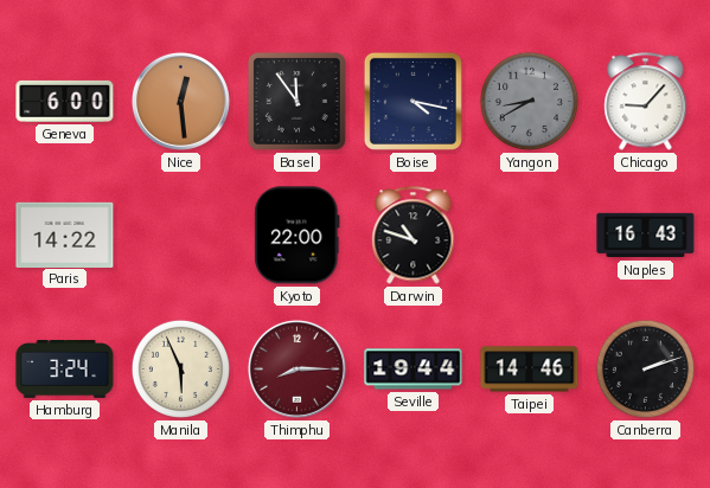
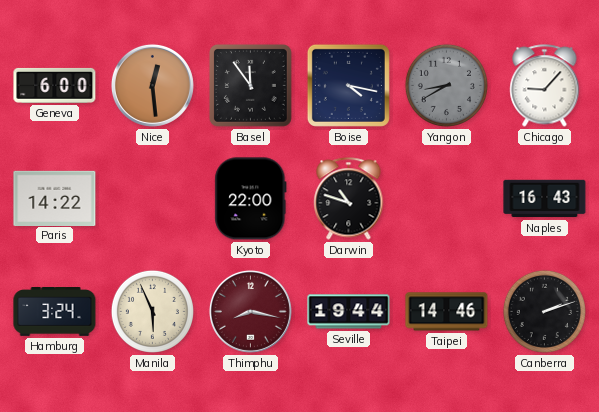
Thimphu: 8:15 -> 8:17 (250, 311)
